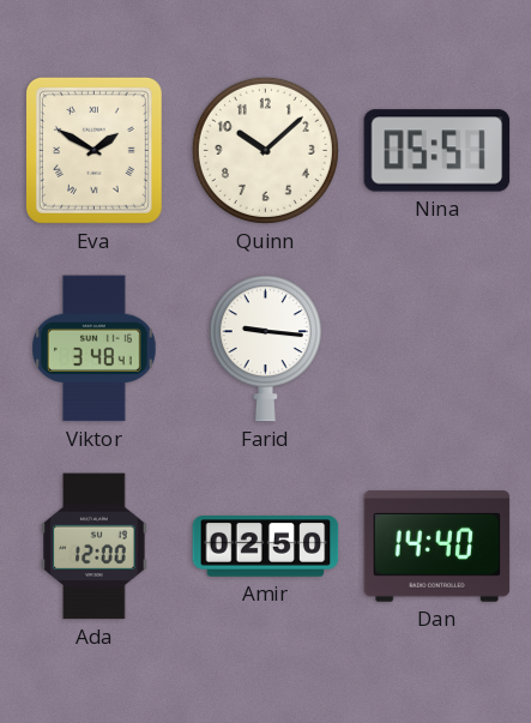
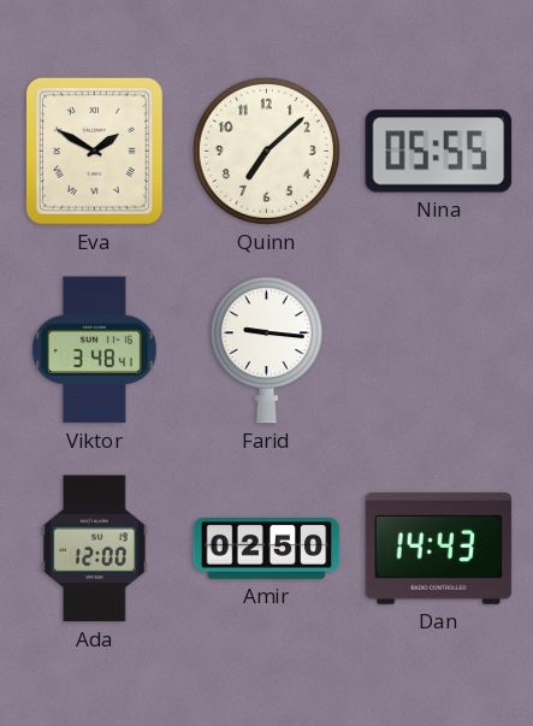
Quinn: 10:08 -> 7:08 (266, 150)
Nina: 05:51 -> 05:55 (439, 152)
Dan: 14:40 -> 14:43 (439, 549)
